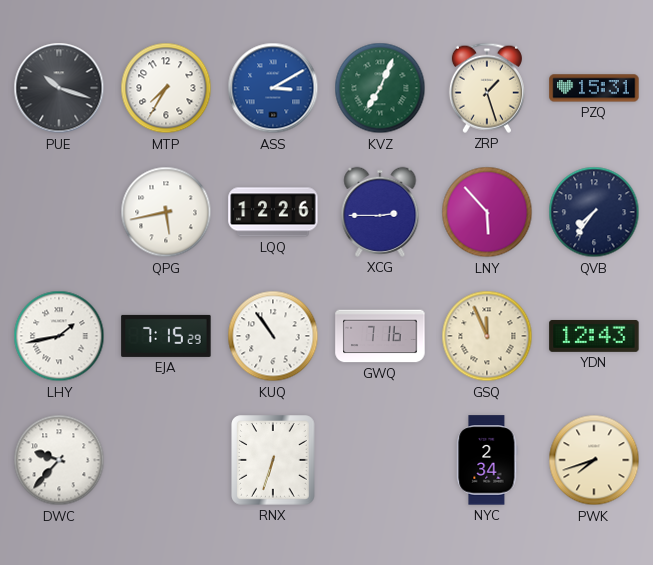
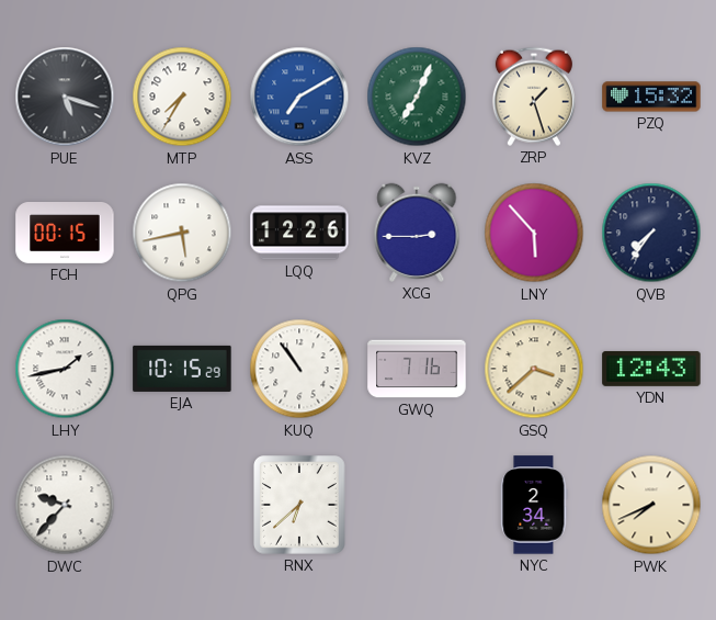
PUE: 10:18 -> 5:18 (65, 97)
ASS: 3:10 -> 7:10 (299, 97)
PZQ: 15:31 -> 15:32 (651, 97)
FCH: none -> 00:15 (65, 234)
EJA: 7:15 -> 10:15 (182, 369)
GSQ: 11:56 -> 3:38 (534, 369)
RNX: 6:33 -> 6:38 (299, 505)
PWK: 7:42 -> 7:41 (651, 505)
